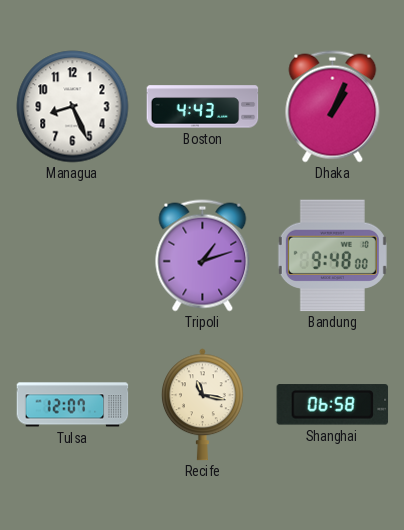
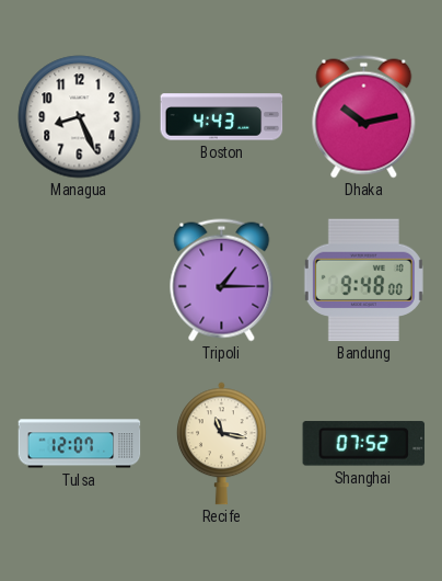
Dhaka: 1:04 -> 10:13 (364, 117)
Tripoli: 1:12 -> 1:15 (222, 281)
Shanghai: 06:58 -> 07:52 (364, 444)
